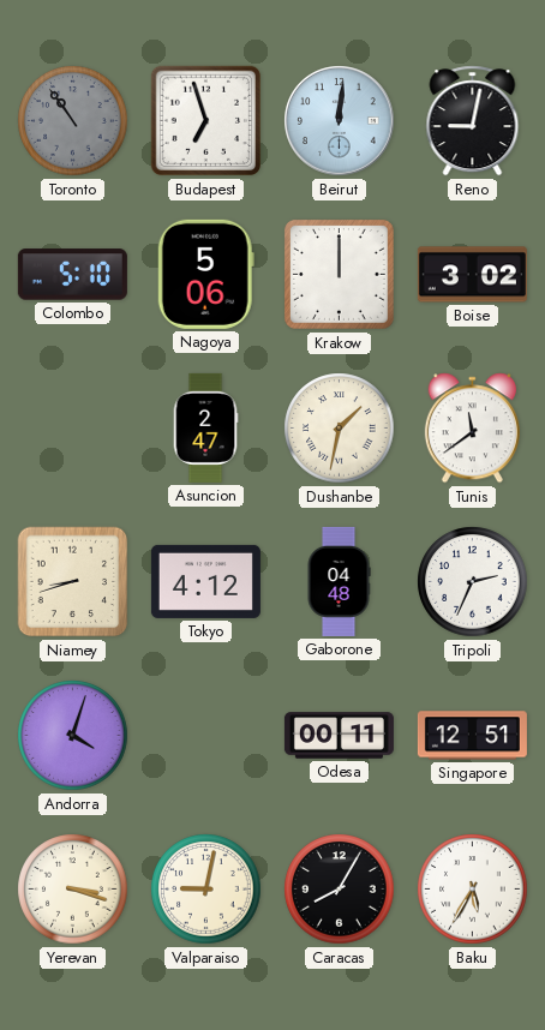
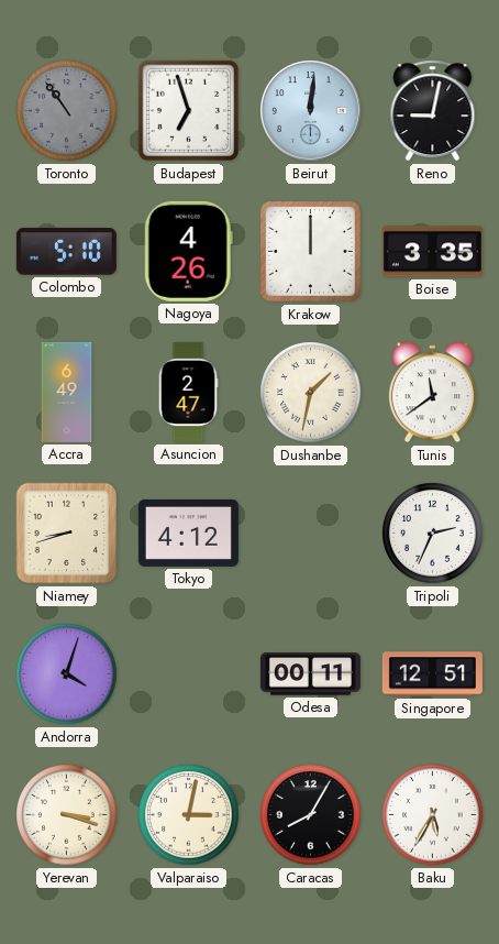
Nagoya: 5:06 -> 4:26 (188, 251)
Boise: 3:02 -> 3:35 (432, 252)
Accra: none -> 6:49 (67, 392)
Gaborone: 04:48 -> none (339, 581)
Valparaiso: 9:02 -> 3:02 (189, 815)
